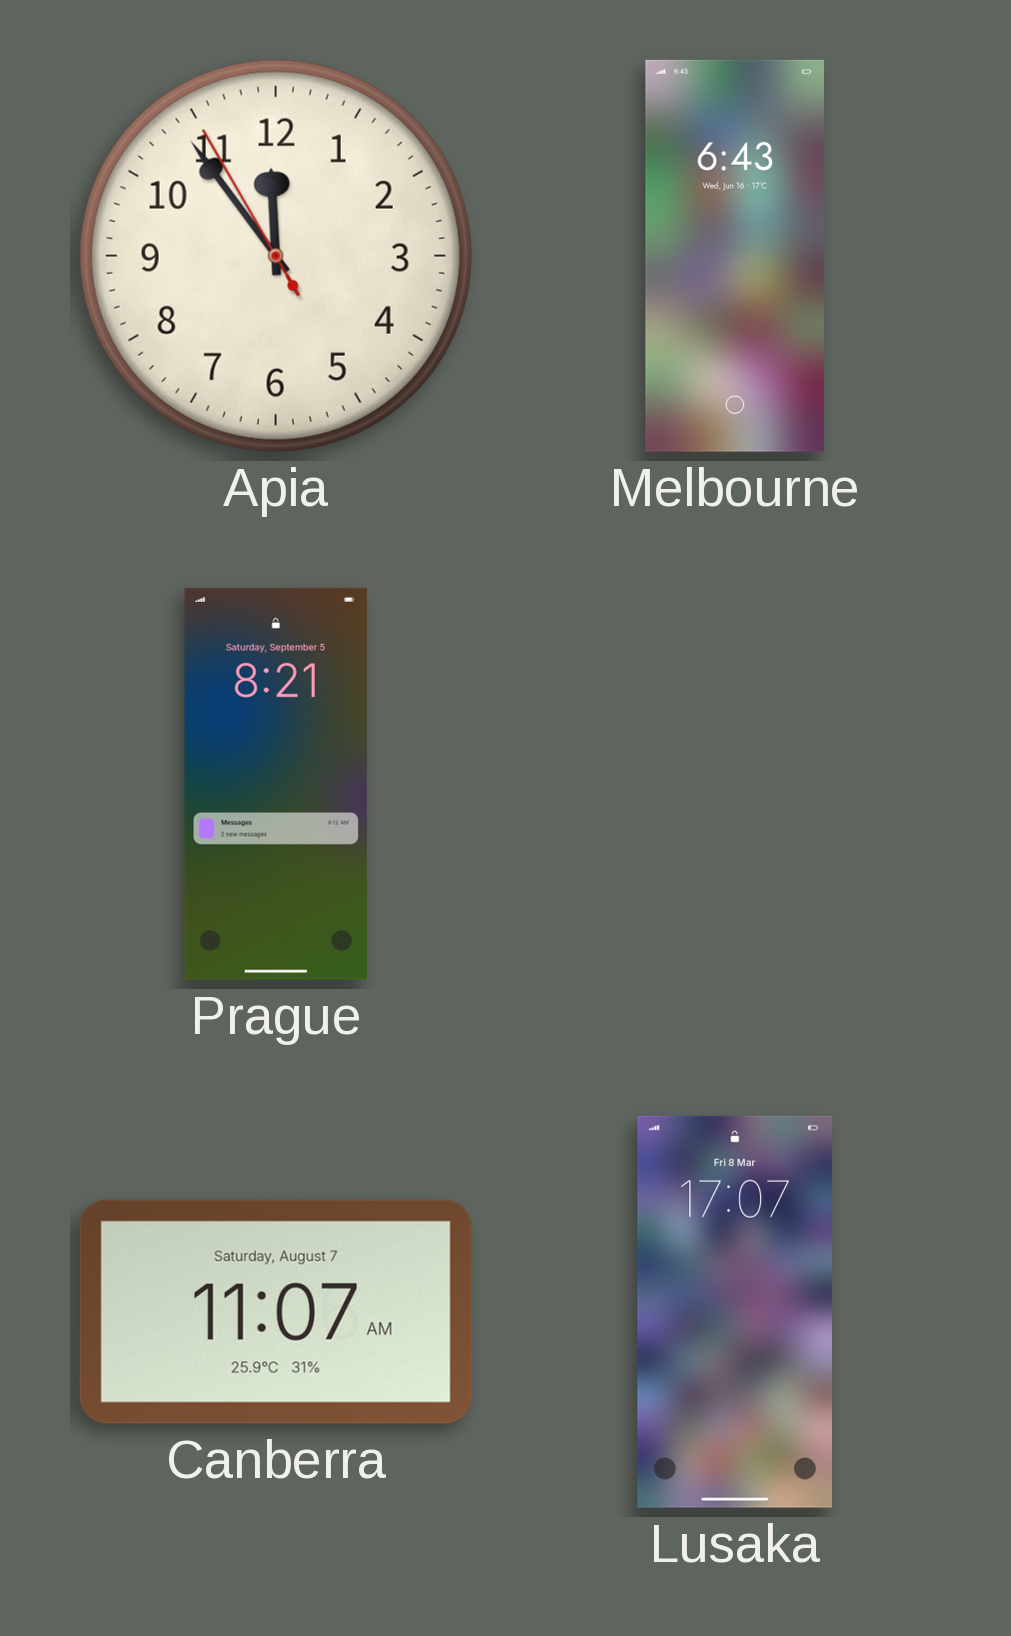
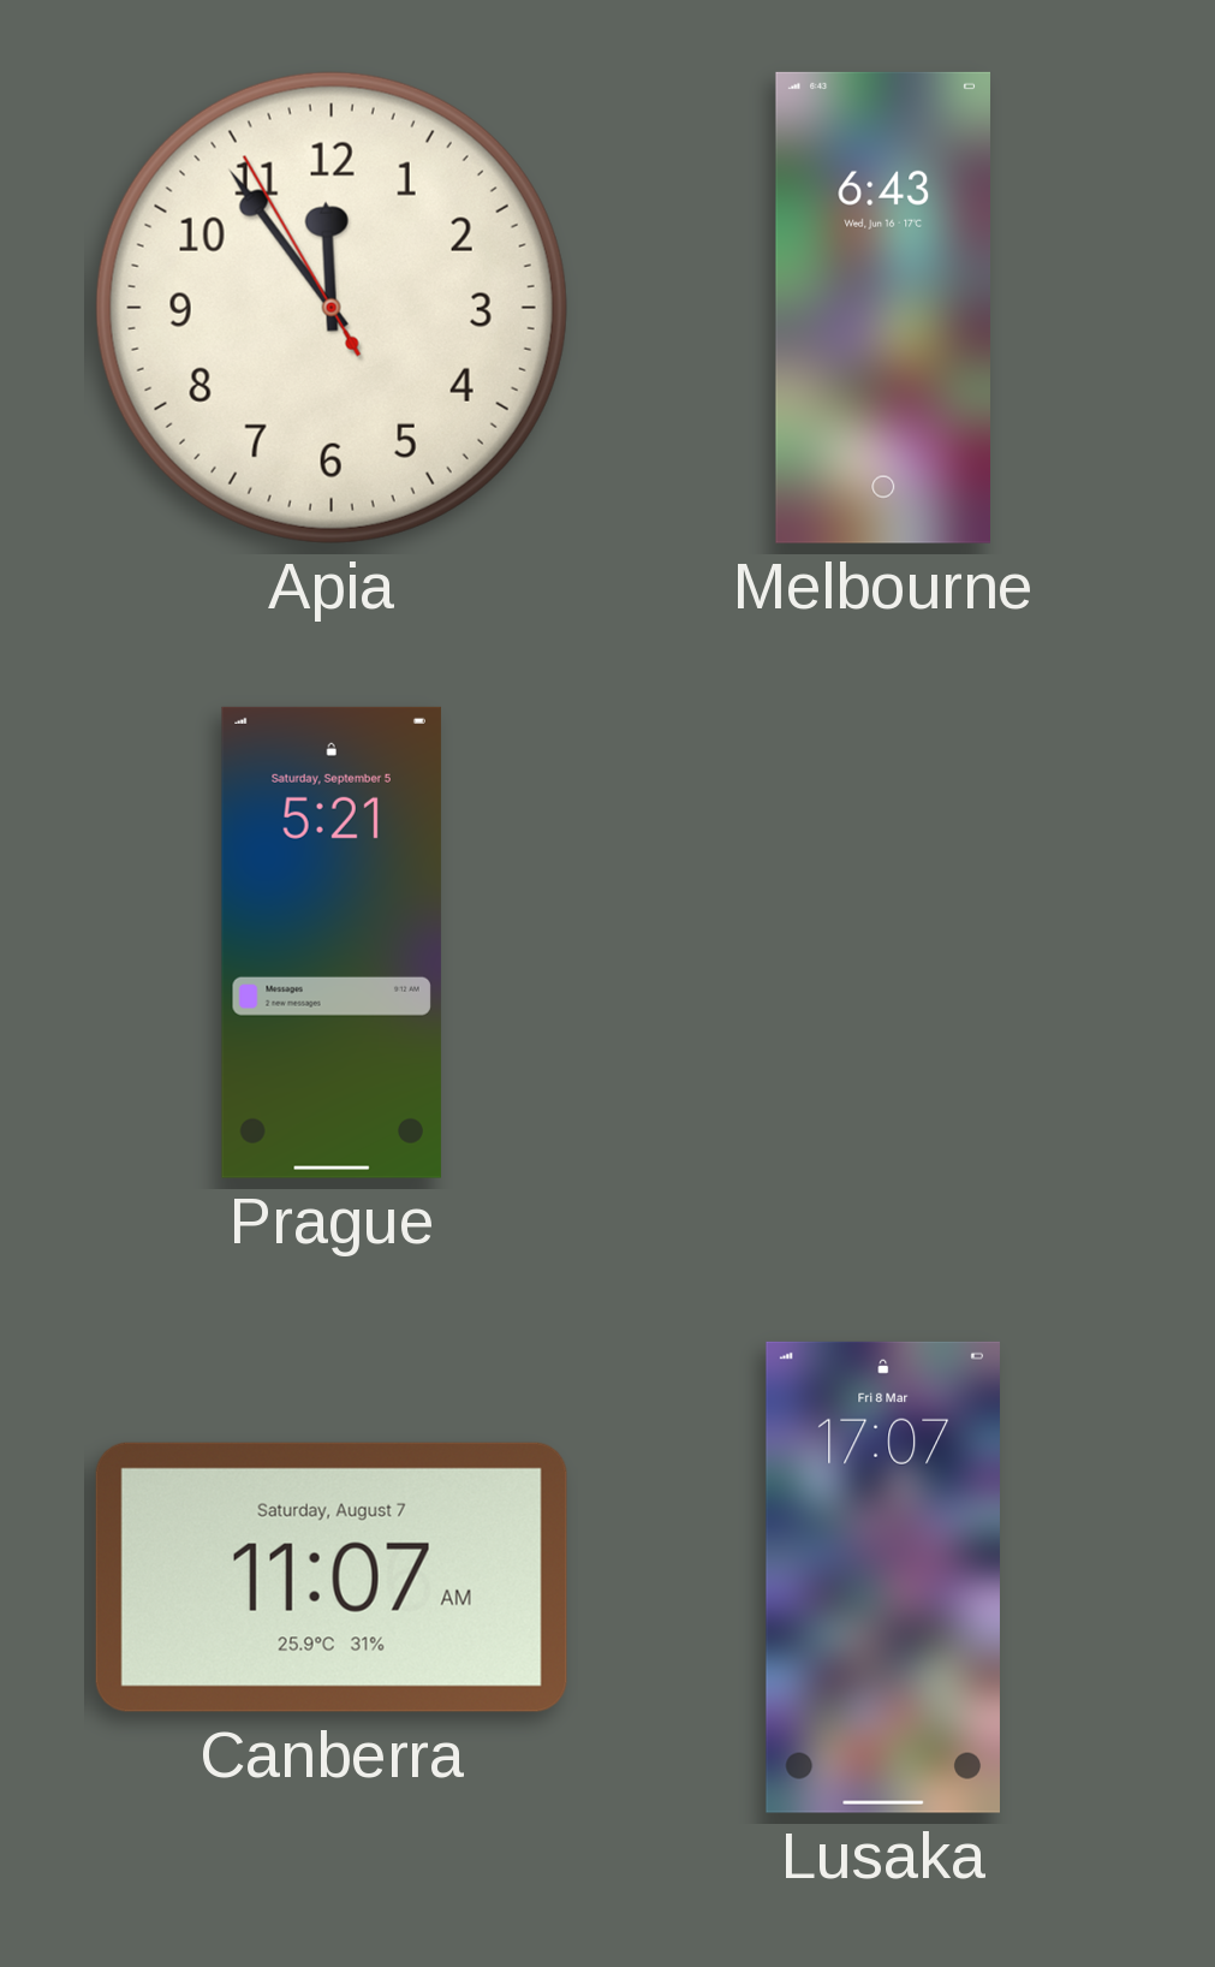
Prague: 8:21 -> 5:21 (332, 943)
